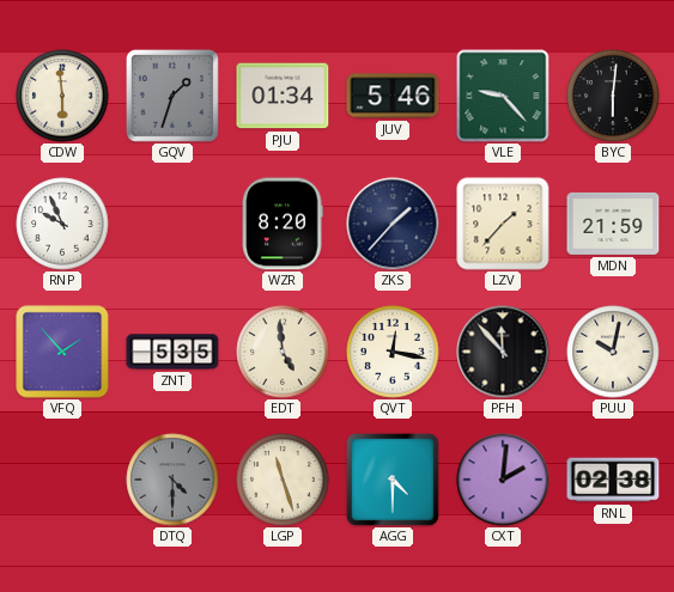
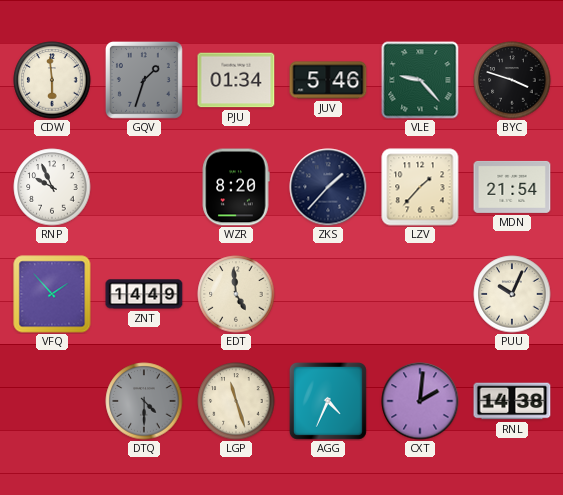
BYC: 6:01 -> 3:48 (512, 80)
MDN: 21:59 -> 21:54 (512, 187)
ZNT: 5:35 -> 14:49 (144, 294)
QVT: 12:17 -> none (393, 352)
PFH: 11:53 -> none (503, 352)
PUU: 10:02 -> 10:04 (512, 294)
AGG: 4:30 -> 4:34 (328, 401)
RNL: 02:38 -> 14:38 (512, 401)
